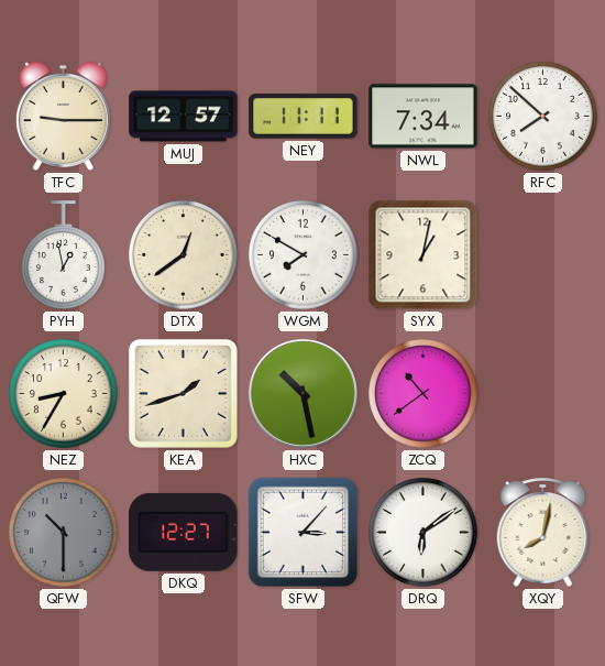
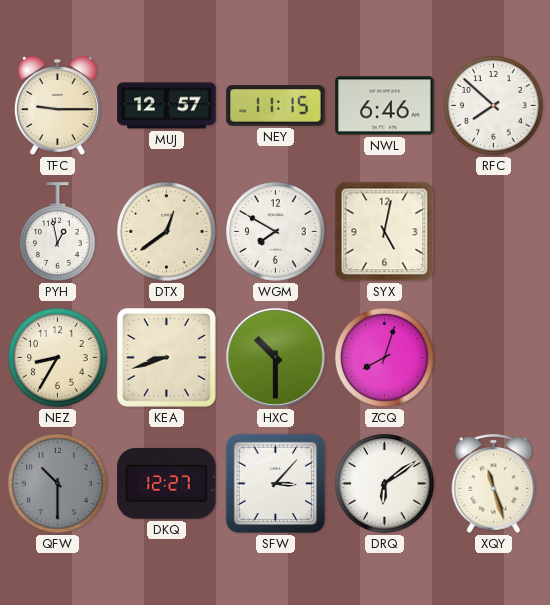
NEY: 11:11 -> 11:15 (276, 106)
NWL: 7:34 -> 6:46 (385, 106)
SYX: 1:02 -> 5:02 (385, 232)
KEA: 1:42 -> 8:42 (166, 357)
HXC: 10:28 -> 10:30 (275, 357)
ZCQ: 10:39 -> 8:03 (385, 358)
XQY: 8:02 -> 11:27 (494, 483)
